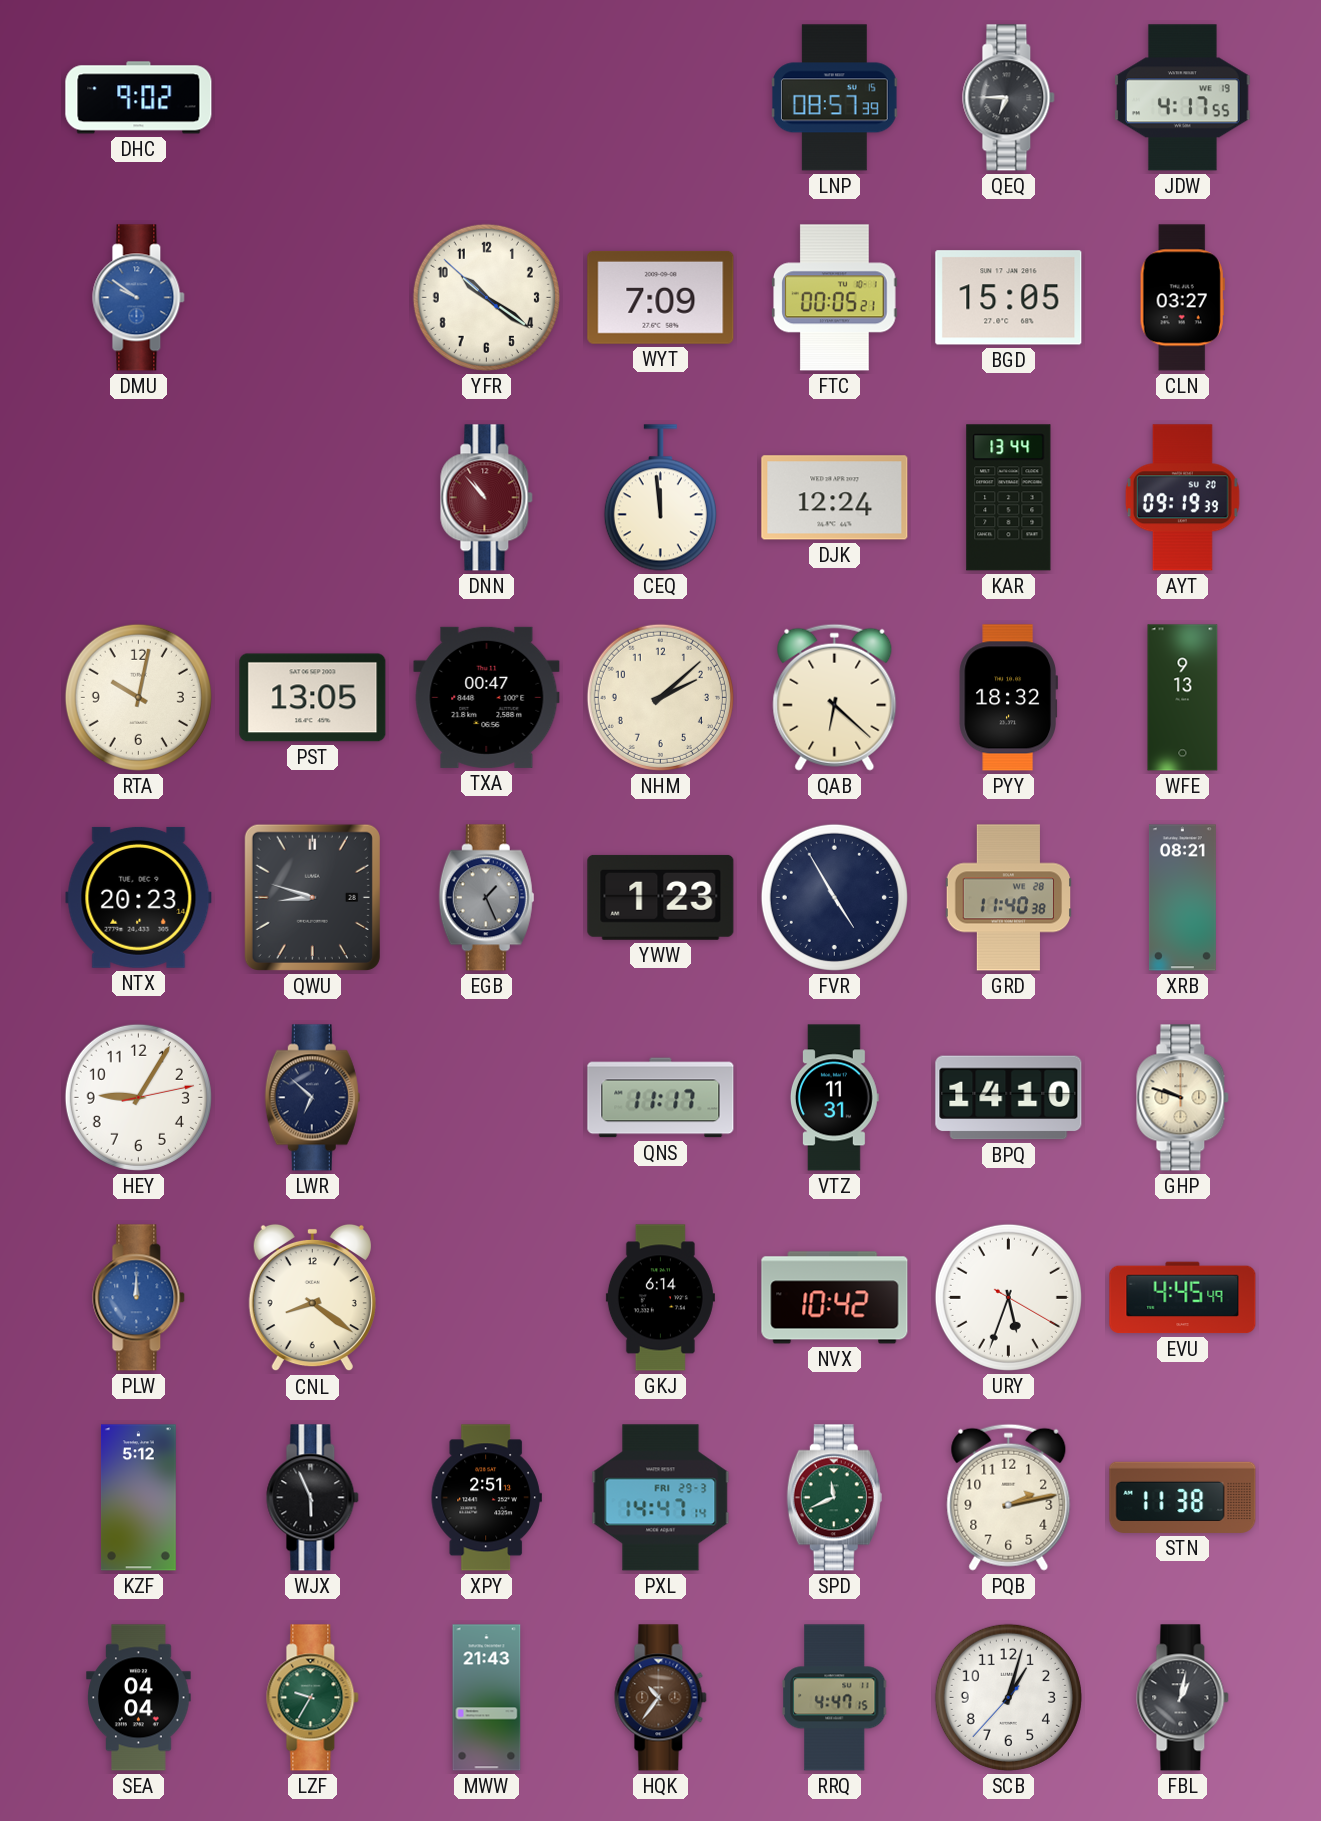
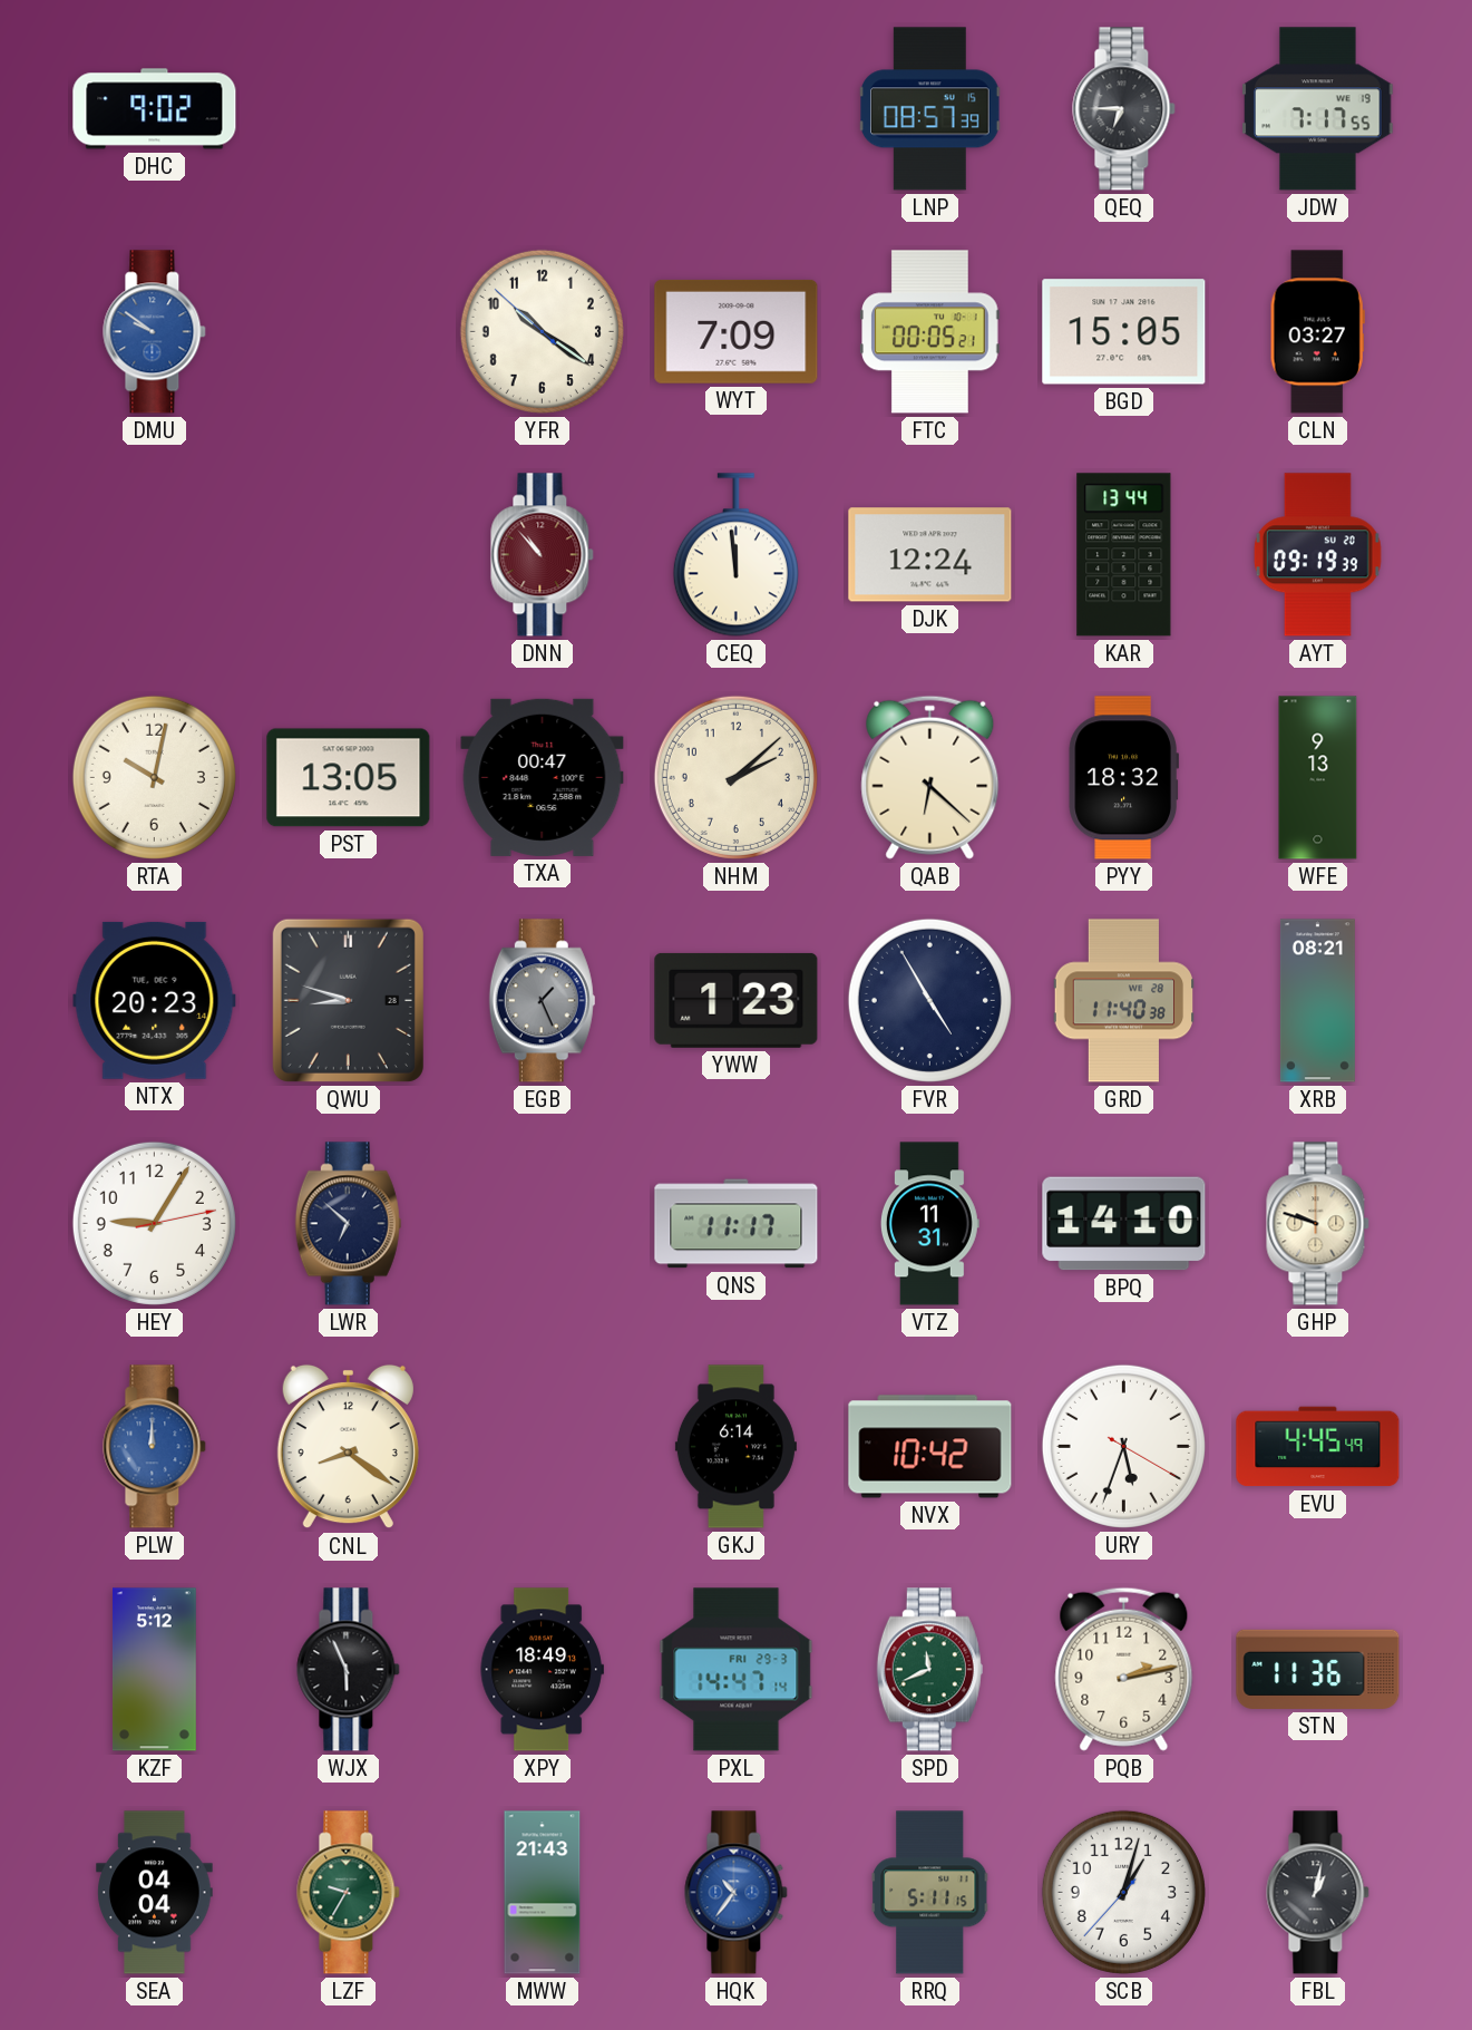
JDW: 4:17 -> 7:17 (1318, 109)
XPY: 2:51 -> 18:49 (542, 1670)
STN: 11:38 -> 11:36 (1318, 1669)
HQK dial: brown -> blue (737, 1893)
RRQ: 4:47 -> 5:11 (930, 1893)
